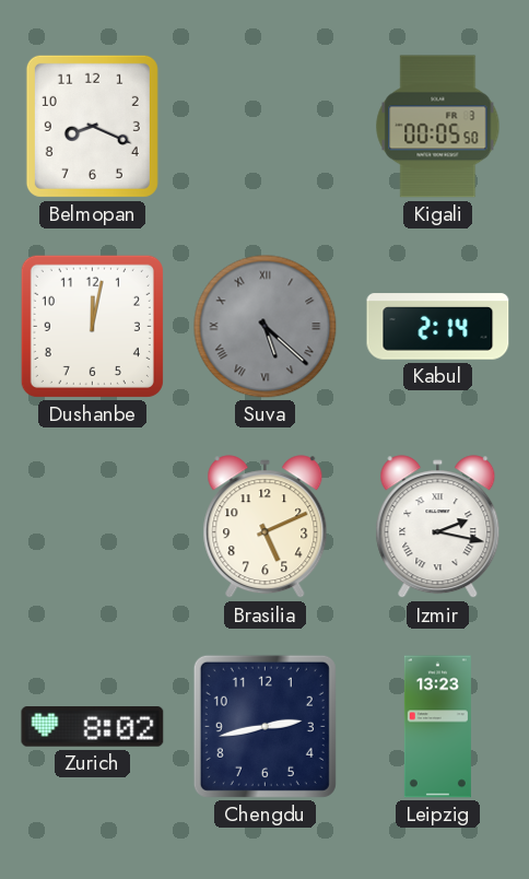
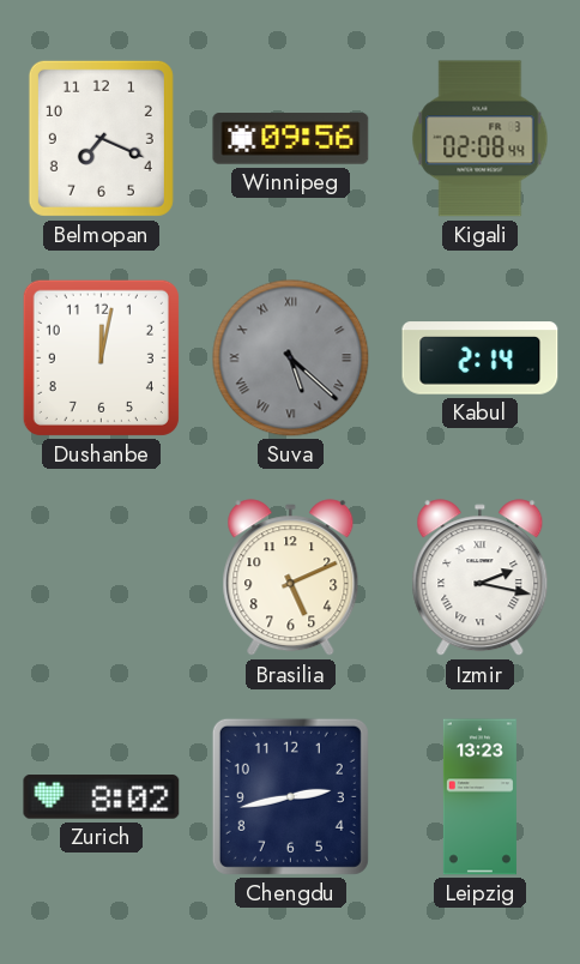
Belmopan: 8:19 -> 7:19 (101, 138)
Winnipeg: none -> 09:56 (291, 139)
Kigali: 00:05 -> 02:08 (481, 139)
